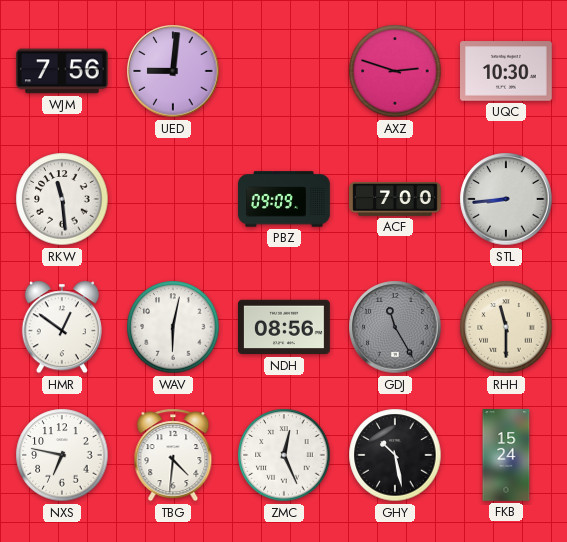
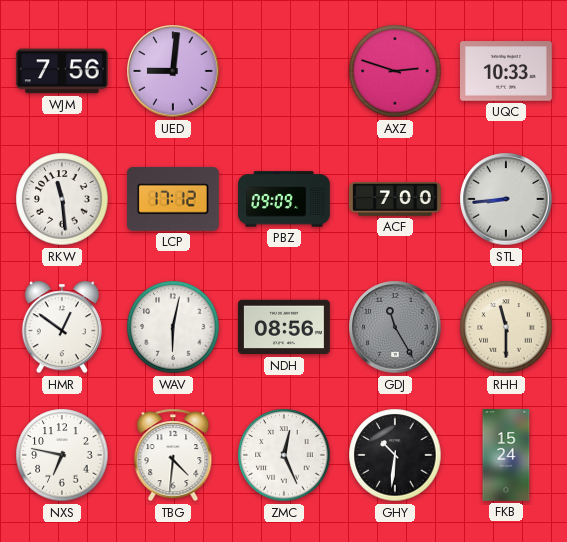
UQC: 10:30 -> 10:33 (507, 71)
LCP: none -> 17:12 (173, 199)
GHY: 10:28 -> 10:31 (395, 455)
